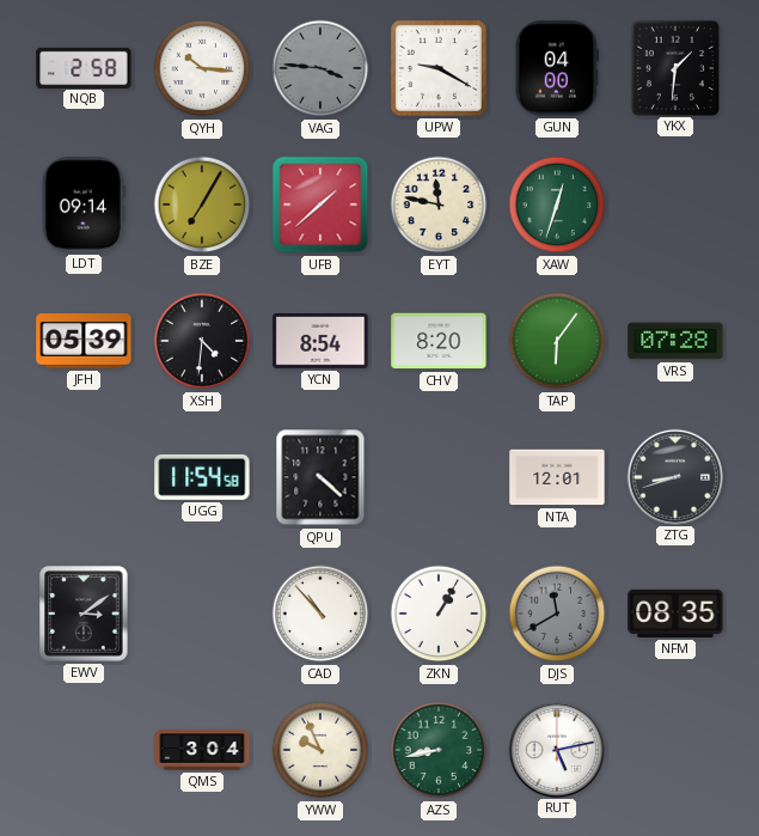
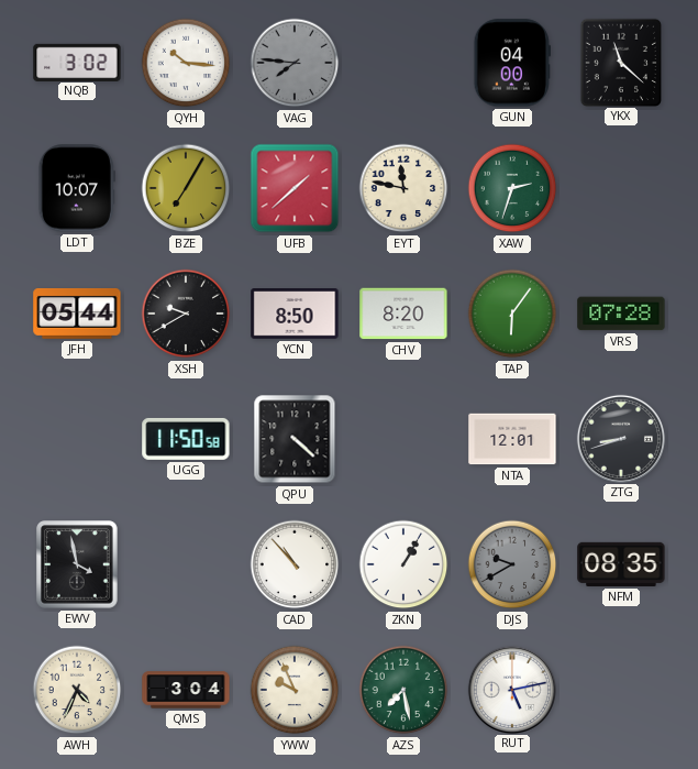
NQB: 2:58 -> 3:02 (77, 62)
VAG: 3:46 -> 7:46 (295, 63)
UPW: 9:20 -> none (439, 68)
YKX: 1:31 -> 11:22 (620, 62)
LDT: 09:14 -> 10:07 (77, 188)
XAW: 12:33 -> 2:33 (512, 188)
JFH: 05:39 -> 05:44 (77, 314)
XSH: 4:31 -> 9:40 (186, 314)
YCN: 8:54 -> 8:50 (295, 315)
UGG: 11:54 -> 11:50 (186, 439)
EWV: 3:09 -> 3:58 (77, 564)
DJS: 11:40 -> 9:40 (512, 564)
AWH: none -> 4:34 (77, 690)
AZS: 8:43 -> 7:28 (403, 690)
